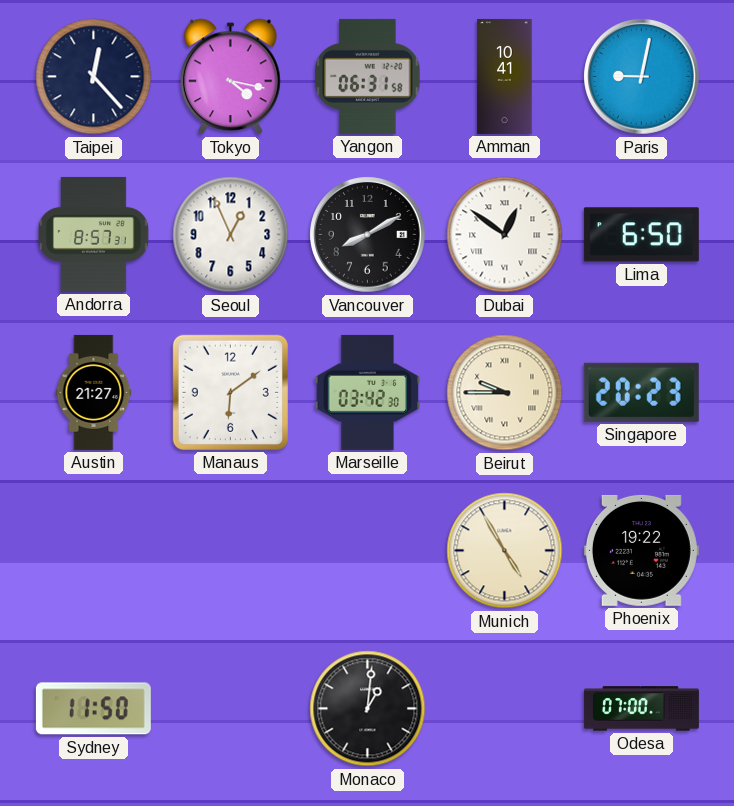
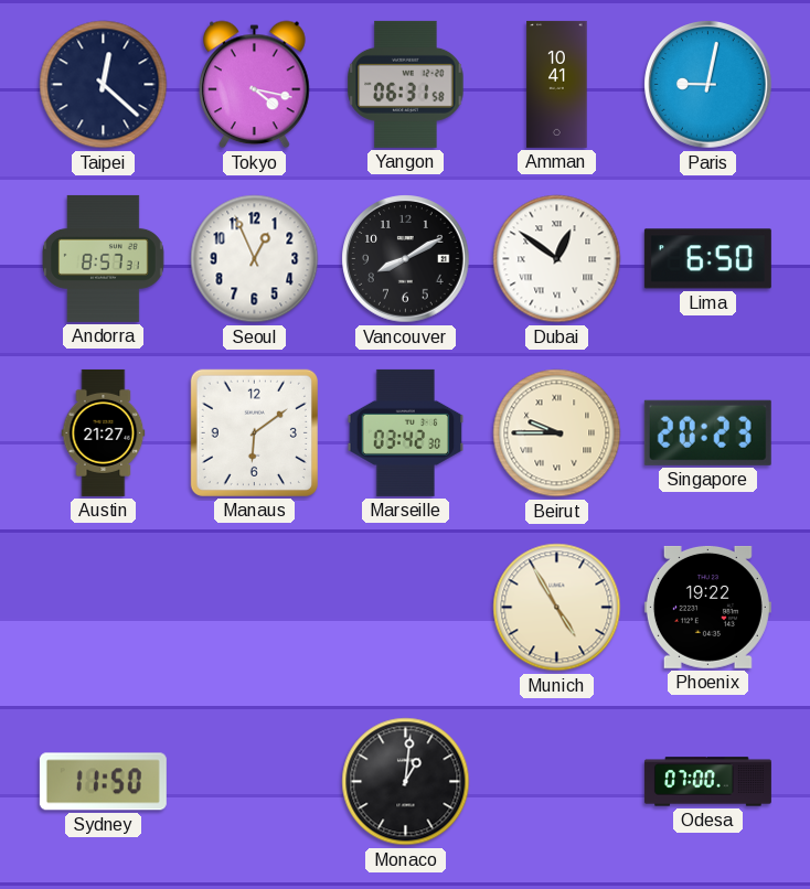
Taipei: 12:23 -> 12:22 (104, 85)
